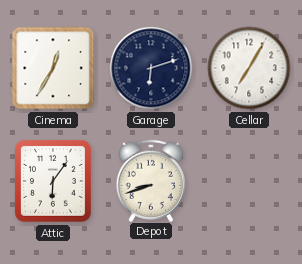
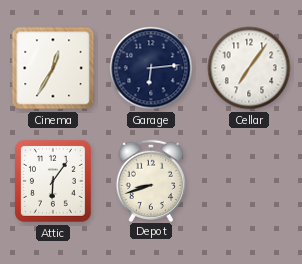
Garage: 6:12 -> 6:14 (151, 68)
Cellar: 7:05 -> 7:06 (249, 68)
